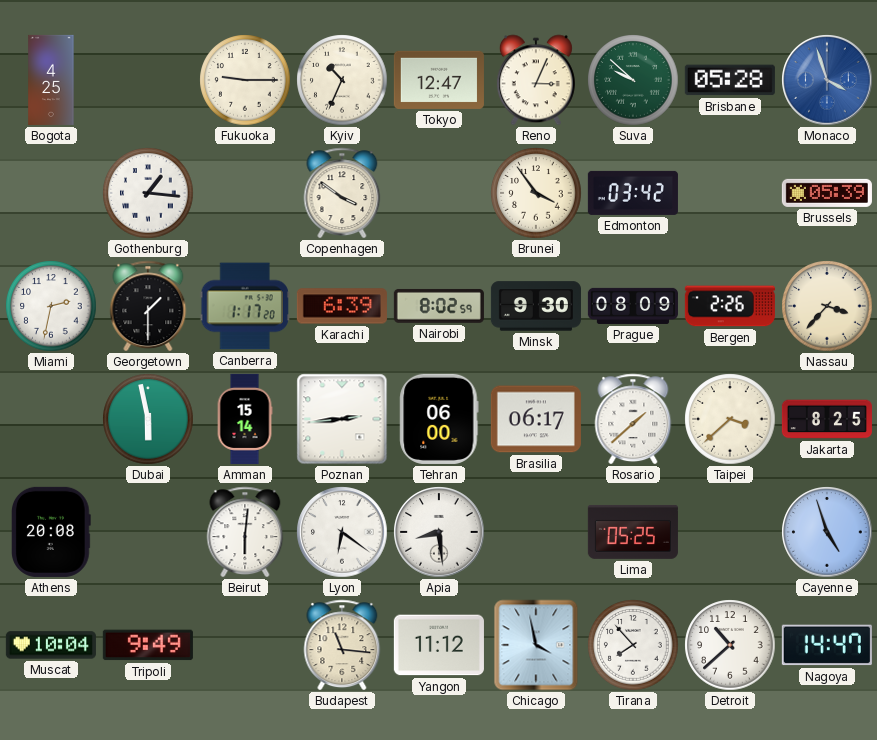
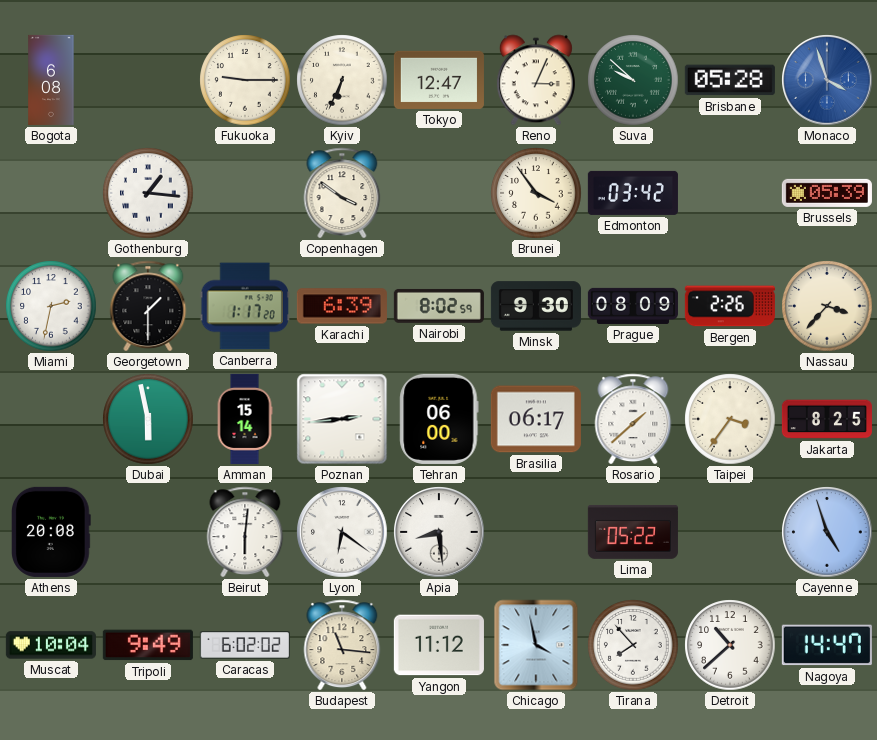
Bogota: 4:25 -> 6:08 (51, 80)
Kyiv: 10:34 -> 6:34 (342, 80)
Taipei: 3:38 -> 3:36 (730, 419)
Lima: 05:25 -> 05:22 (633, 532)
Caracas: none -> 6:02 (245, 645)
